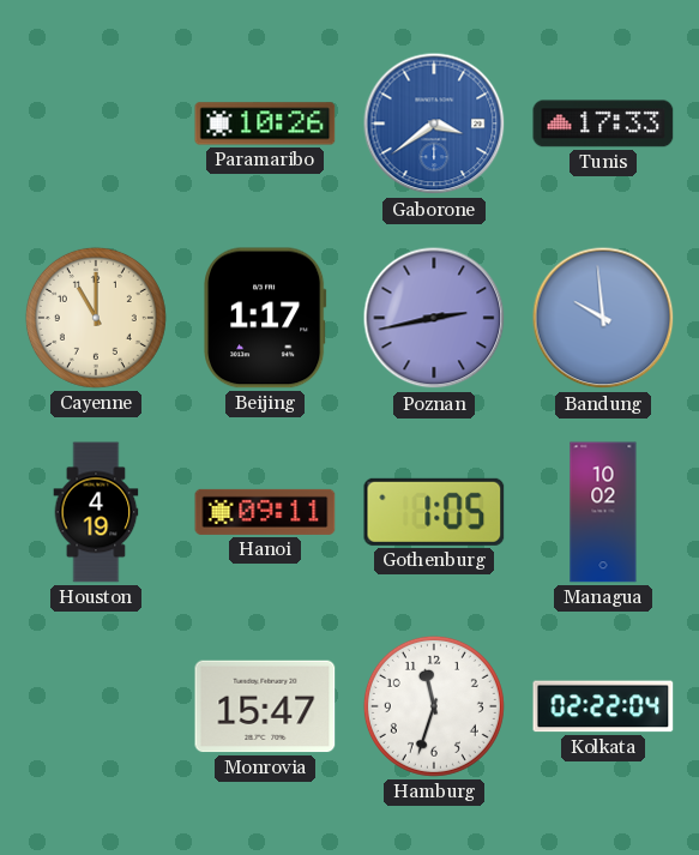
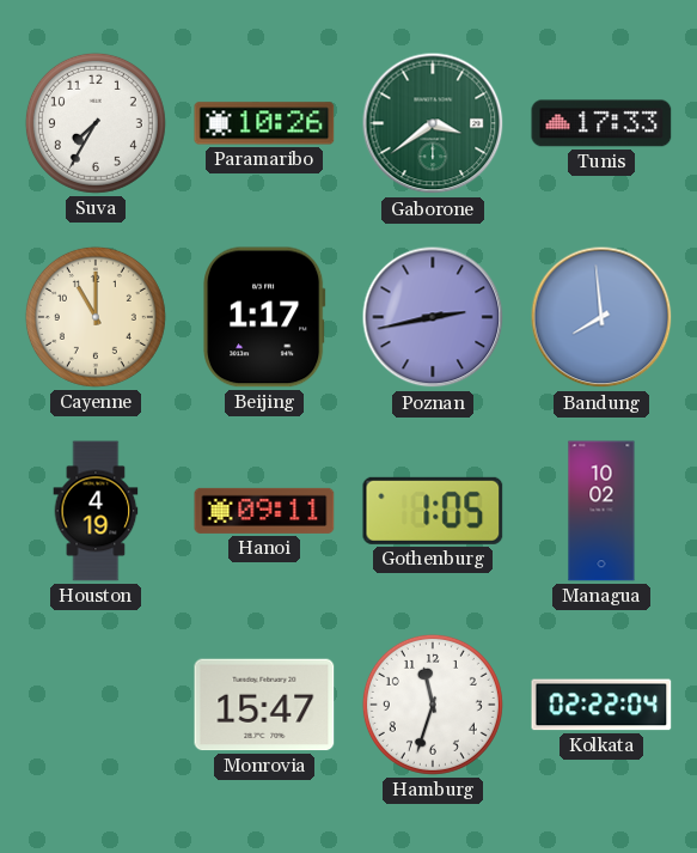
Suva: none -> 7:35 (96, 123)
Gaborone dial: blue -> green (433, 123)
Bandung: 9:59 -> 7:59 (601, 317)
